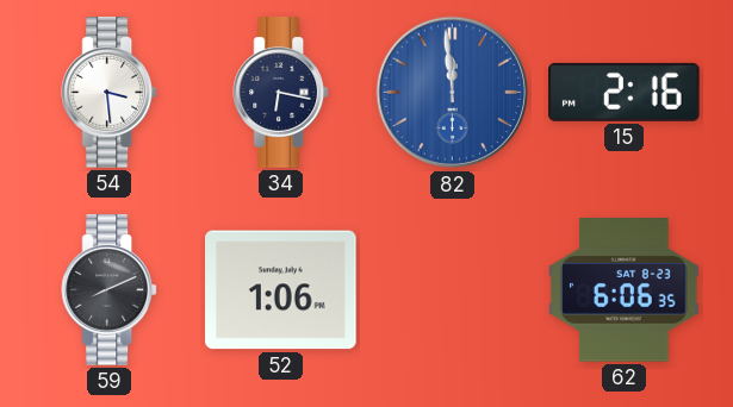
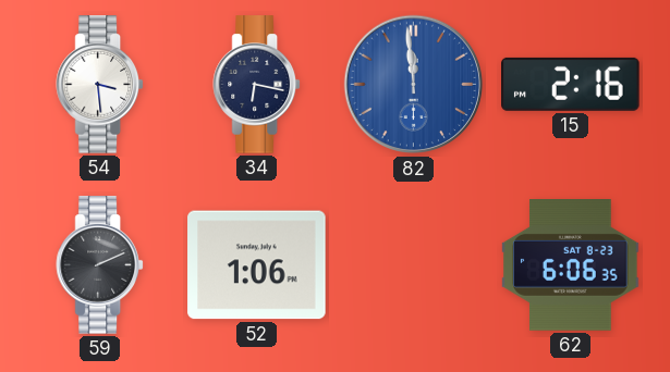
59: 8:11 -> 2:11 (99, 265)
